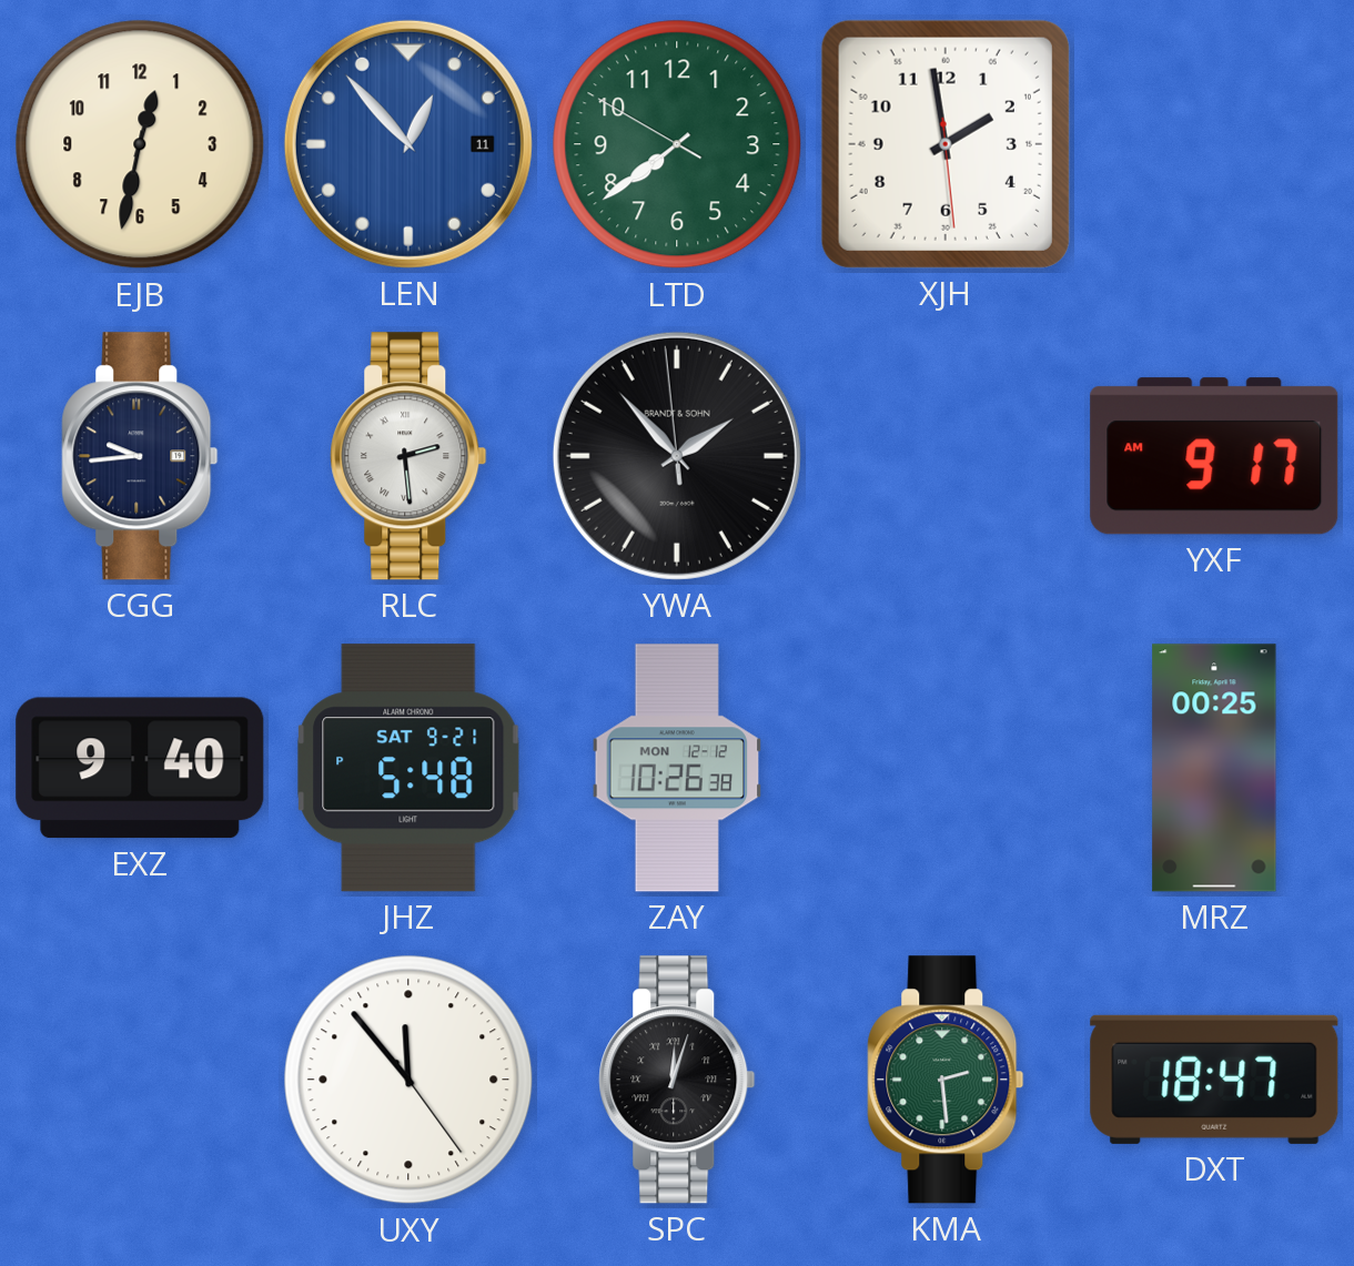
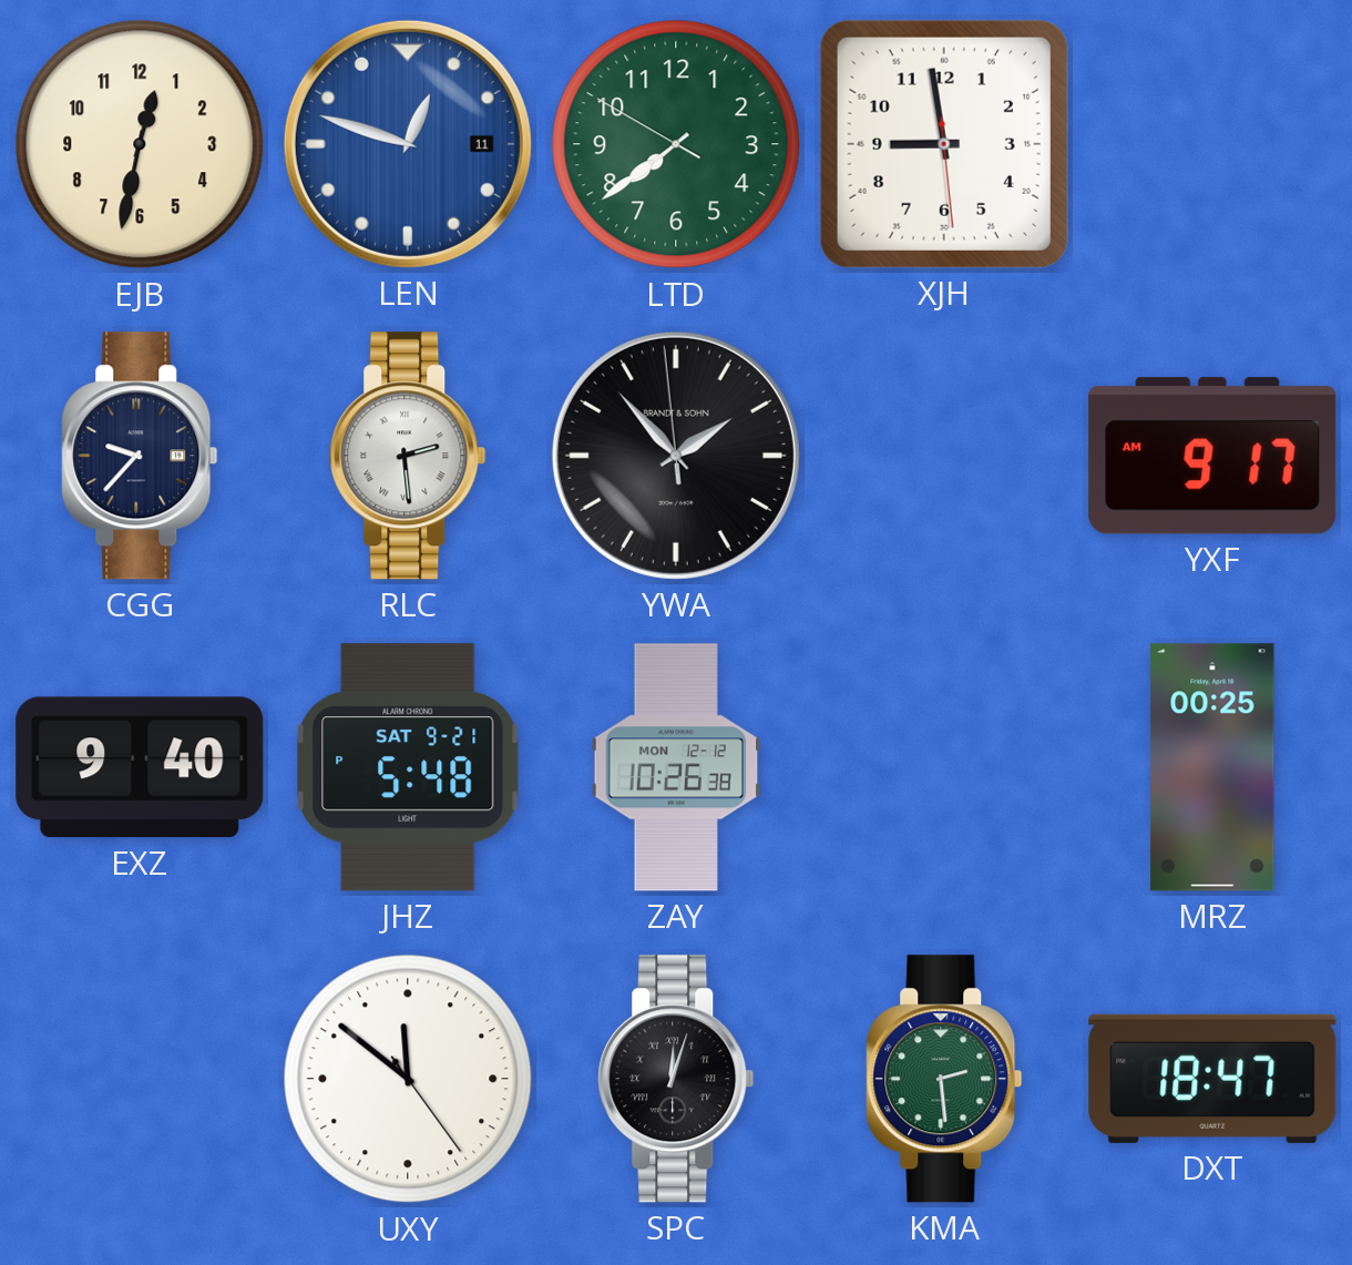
LEN: 12:53 -> 12:48 (408, 144)
XJH: 1:58 -> 8:58 (944, 144)
CGG: 9:44 -> 9:37 (140, 456)
UXY: 11:53 -> 11:51 (408, 1079)
